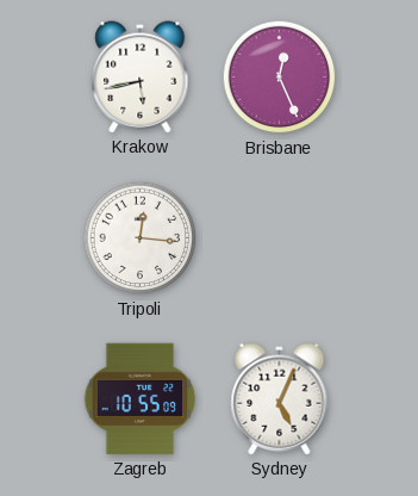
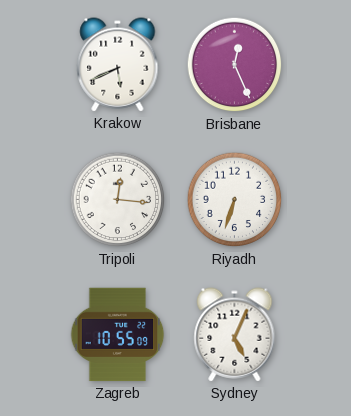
Krakow: 5:43 -> 5:41 (118, 65)
Riyadh: none -> 6:33 (235, 200)
